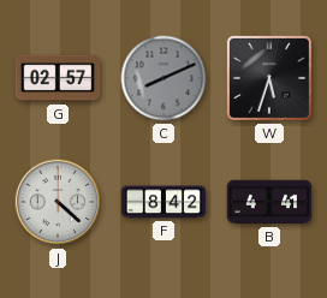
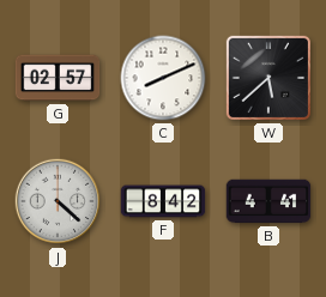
C dial: grey -> white (163, 78)
W: 5:33 -> 5:38 (268, 78)
